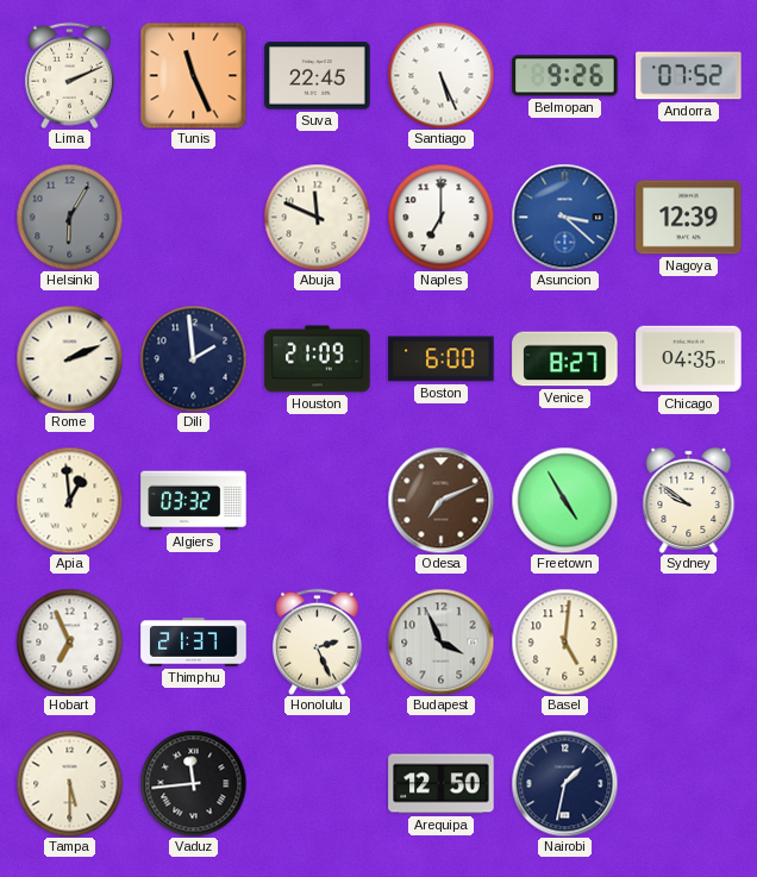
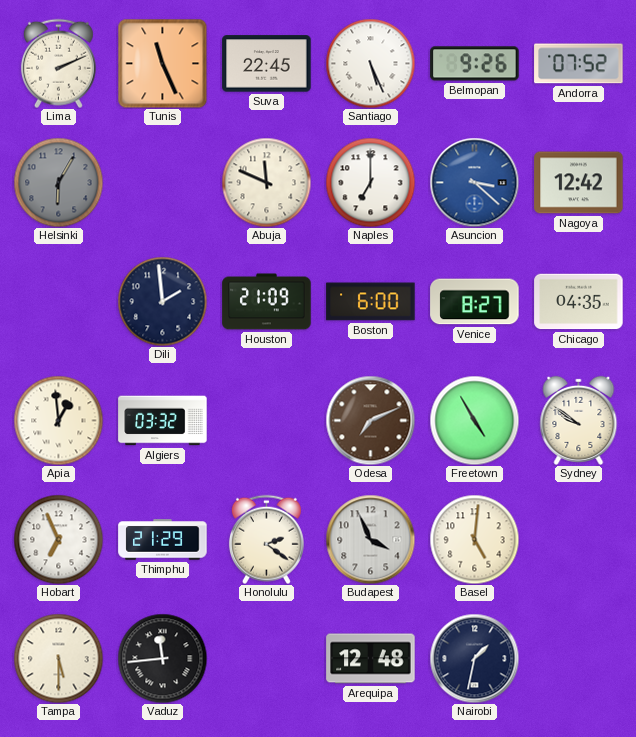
Nagoya: 12:39 -> 12:42 (579, 183)
Rome: 2:11 -> none (69, 358)
Thimphu: 21:37 -> 21:29 (163, 540)
Honolulu: 2:26 -> 2:21 (266, 539)
Arequipa: 12:50 -> 12:48 (371, 659)
